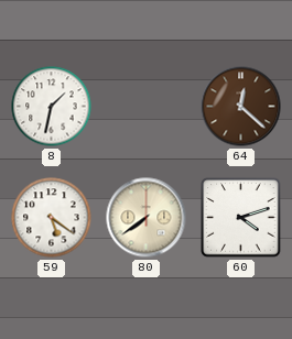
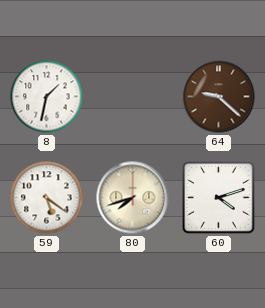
64: 12:22 -> 9:22 (219, 97)
80: 7:39 -> 7:42 (133, 198)
